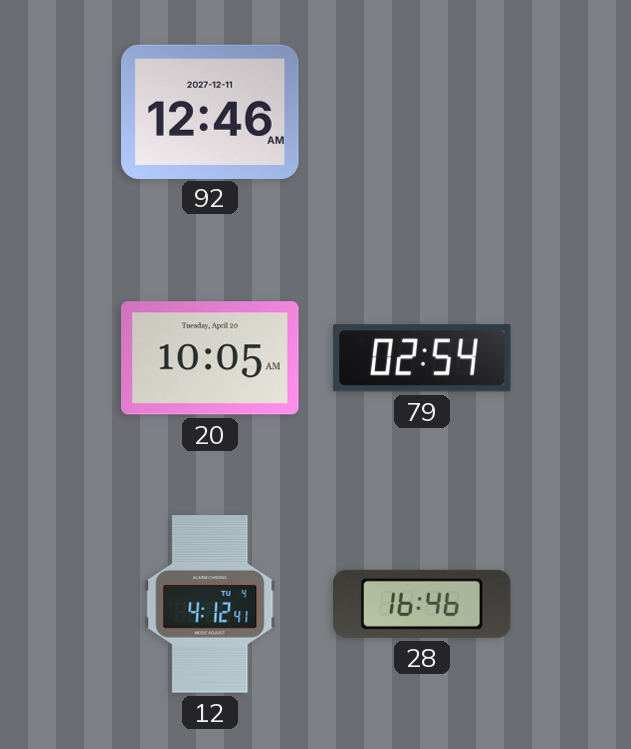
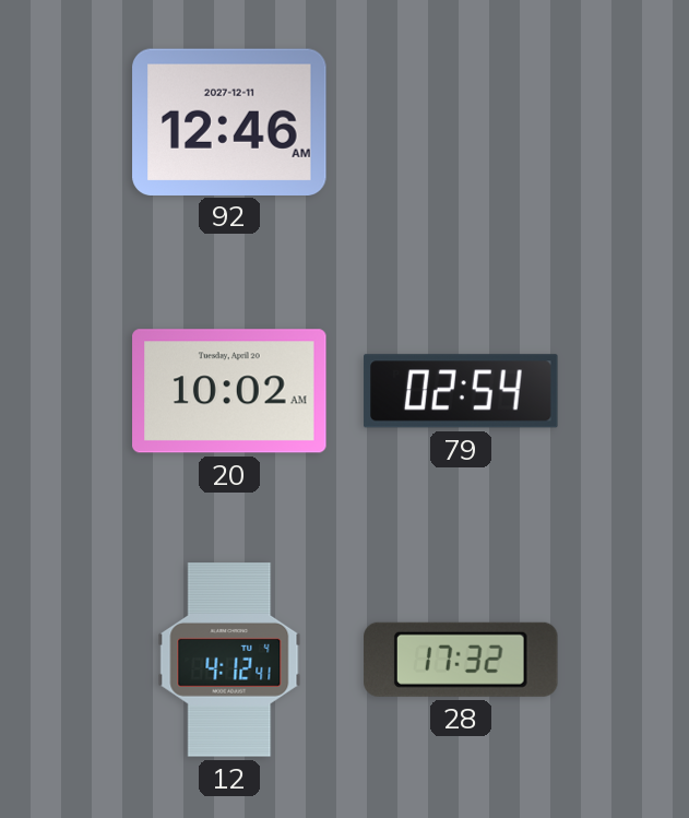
20: 10:05 -> 10:02 (229, 391)
28: 16:46 -> 17:32 (461, 660)
